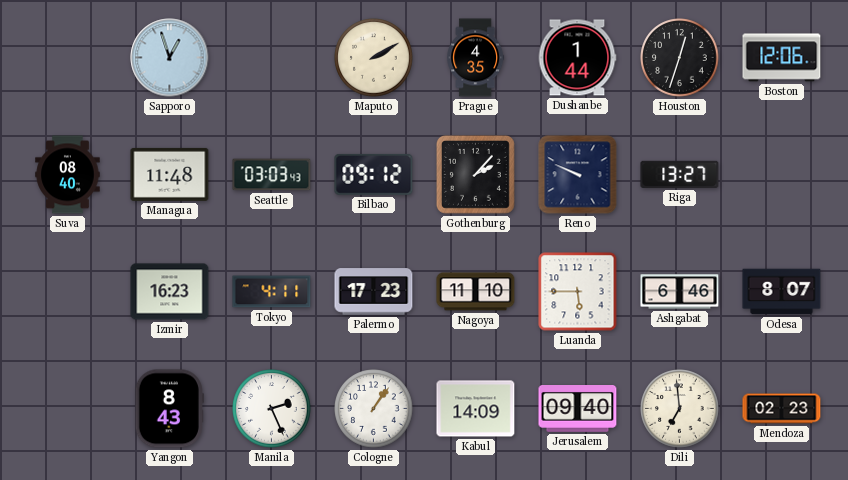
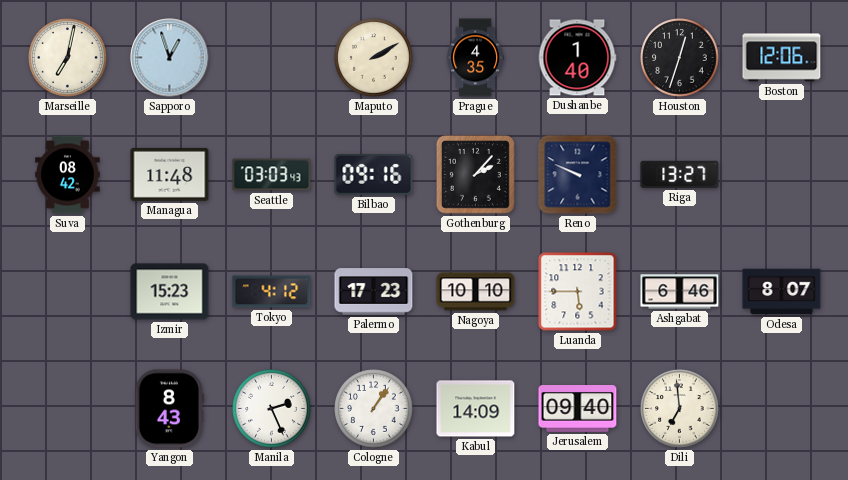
Marseille: none -> 7:02 (68, 58)
Dushanbe: 1:44 -> 1:40 (577, 58)
Suva: 08:40 -> 08:42 (68, 175)
Bilbao: 09:12 -> 09:16 (374, 174)
Izmir: 16:23 -> 15:23 (170, 292)
Tokyo: 4:11 -> 4:12 (272, 292)
Nagoya: 11:10 -> 10:10 (476, 292)
Mendoza: 02:23 -> none (782, 409)
